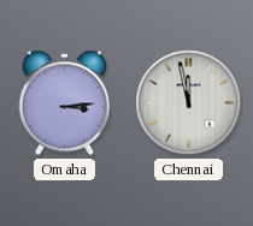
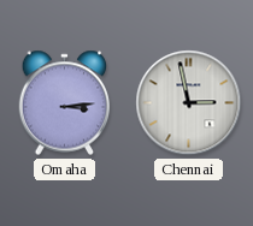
Chennai: 11:58 -> 2:58 (189, 103)
